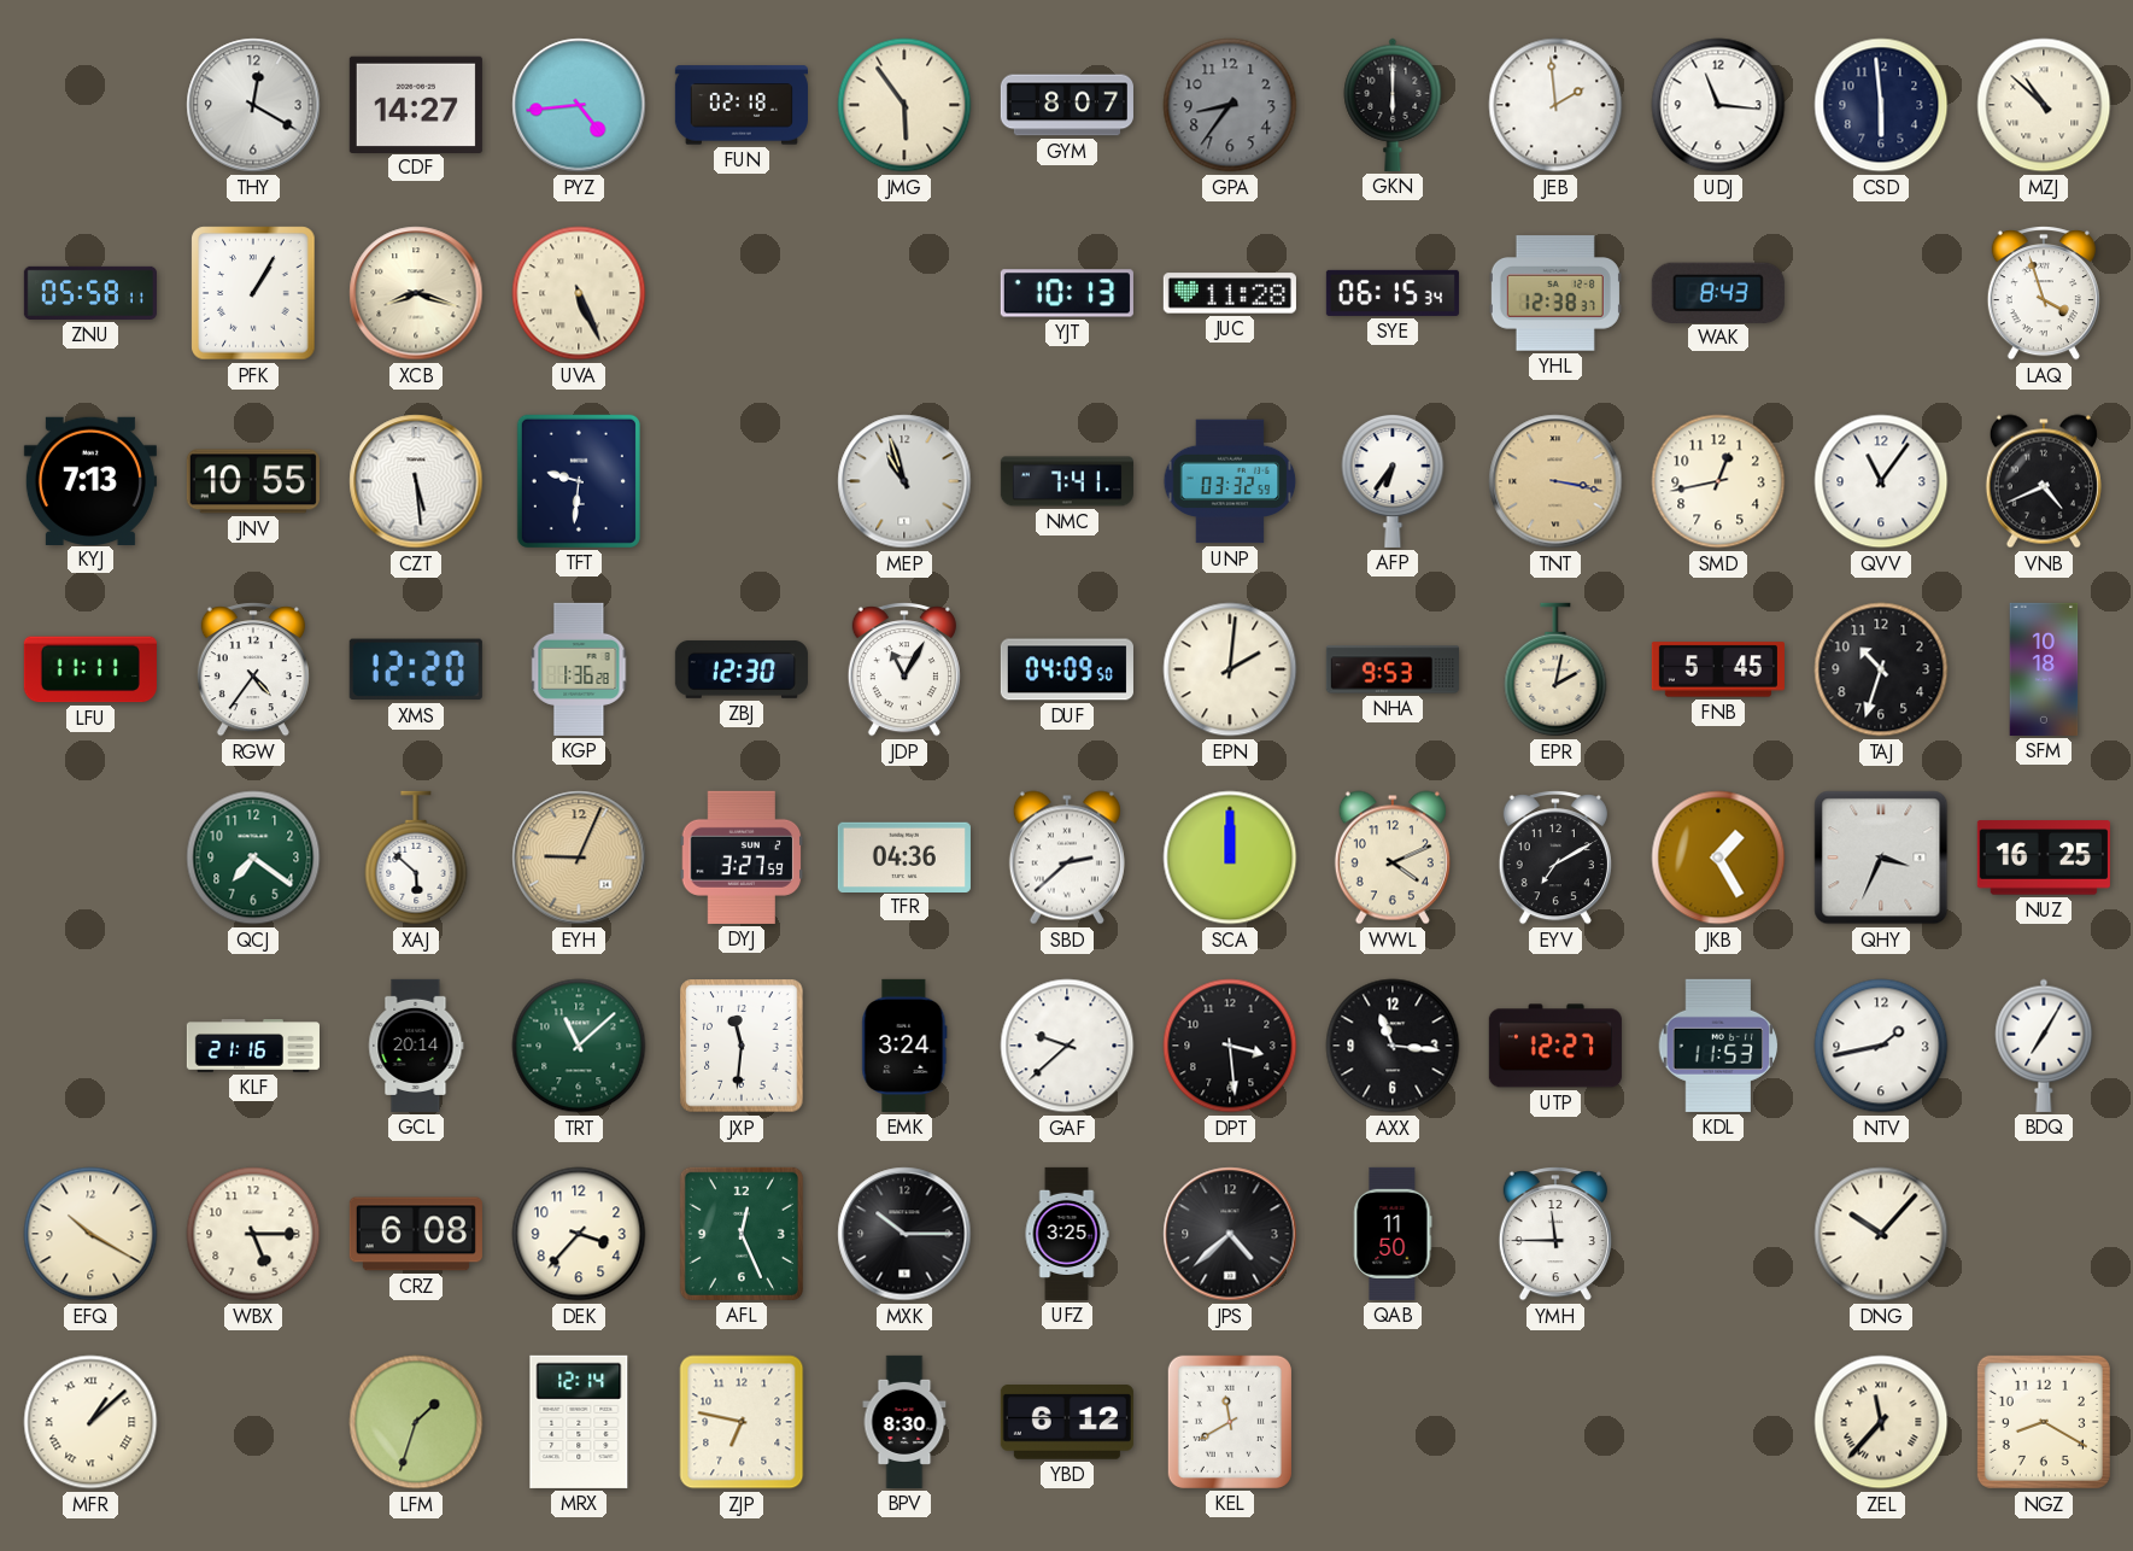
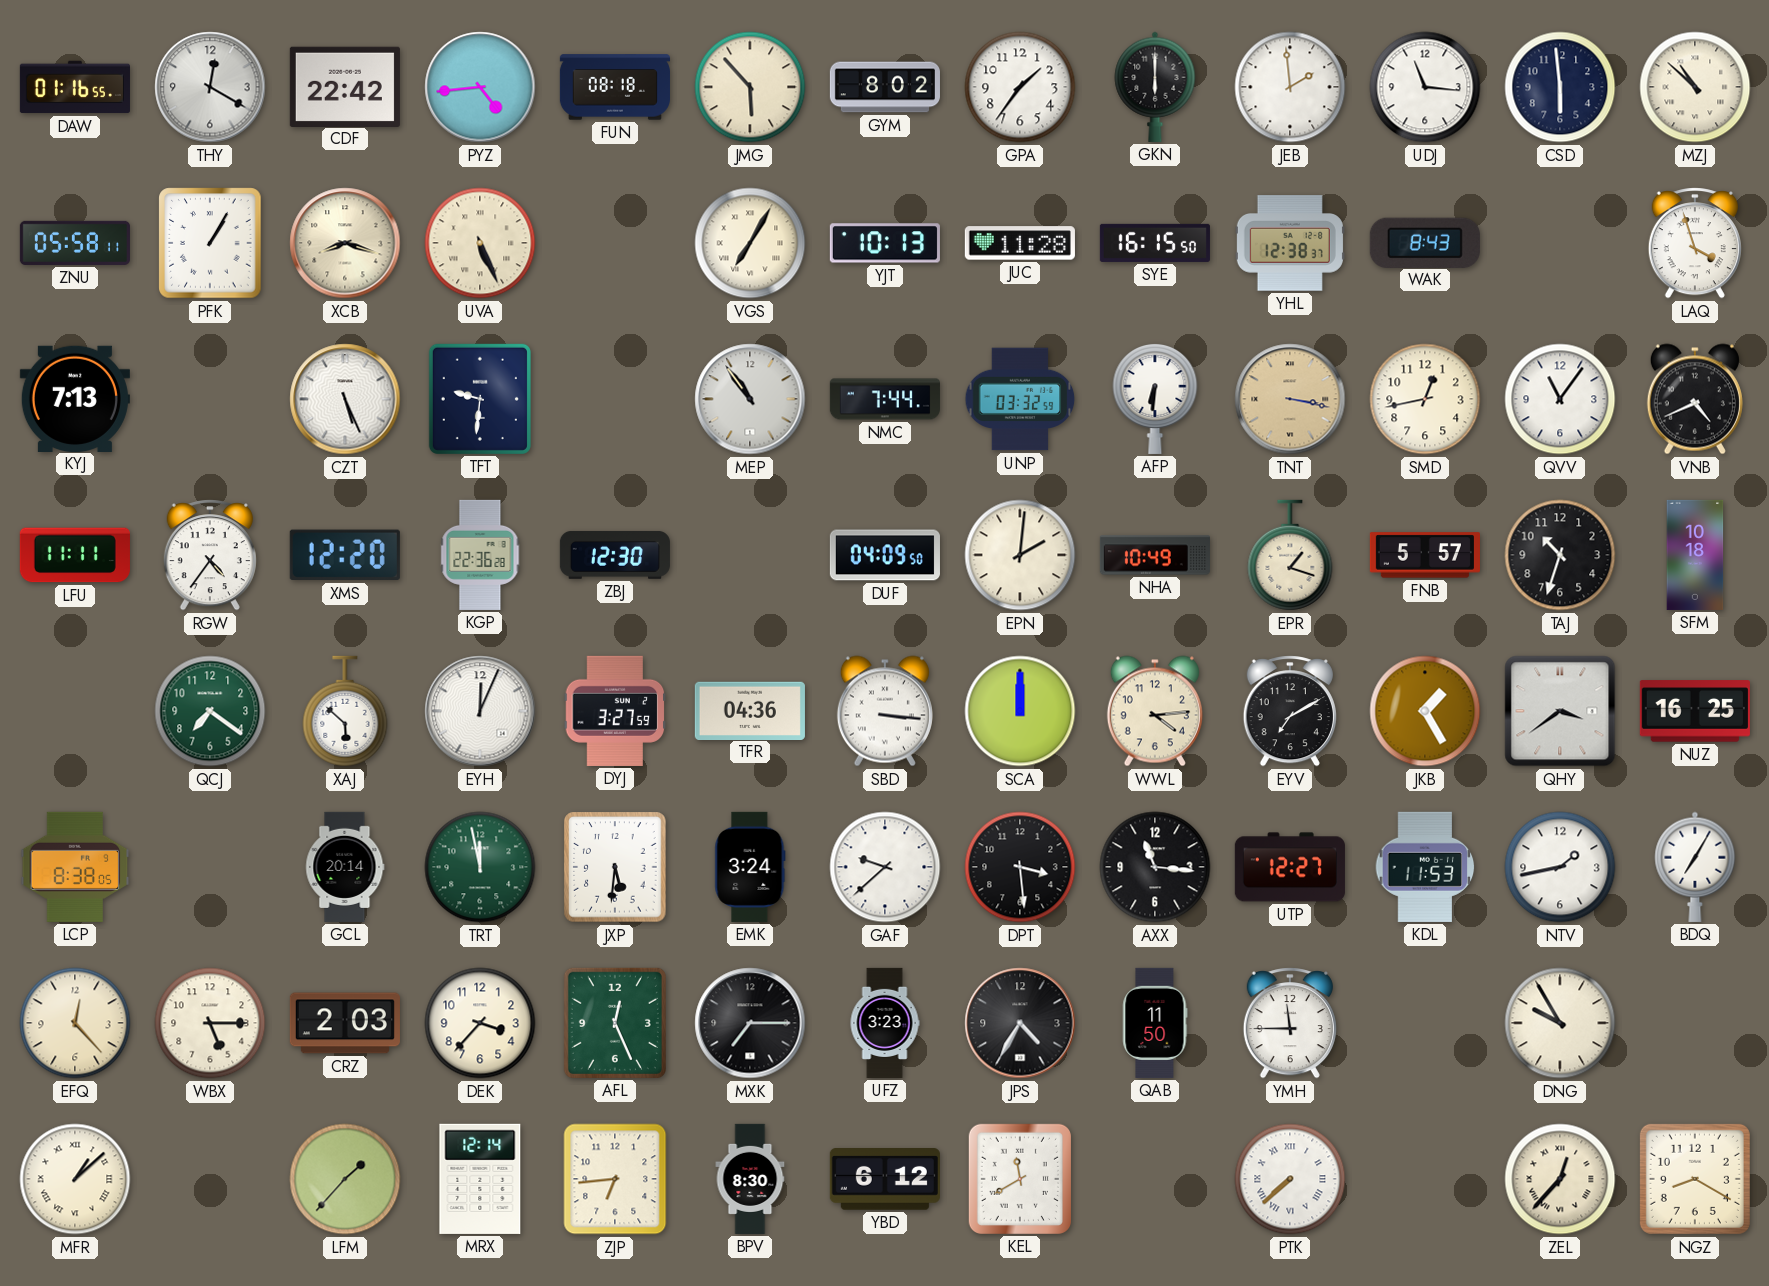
DAW: none -> 01:16 (75, 87)
CDF: 14:27 -> 22:42 (345, 86)
FUN: 02:18 -> 08:18 (615, 87)
JMG: 5:54 -> 5:53 (750, 87)
GYM: 8:07 -> 8:02 (885, 87)
GPA: 8:36 -> 1:36 (1020, 87)
GPA dial: grey -> white (1020, 87)
VGS: none -> 7:05 (750, 243)
SYE: 06:15 -> 16:15 (1155, 243)
JNV: 10:55 -> none (253, 481)
CZT: 5:29 -> 5:26 (345, 399)
MEP: 10:57 -> 10:54 (750, 399)
NMC: 7:41 -> 7:44 (885, 399)
AFP: 6:36 -> 6:31 (1155, 398)
KGP: 1:36 -> 22:36 (480, 555)
JDP: 11:05 -> none (904, 669)
NHA: 9:53 -> 10:49 (1155, 555)
EPR: 2:02 -> 1:18 (1290, 555)
FNB: 5:45 -> 5:57 (1425, 555)
EYH: 9:04 -> 12:04 (480, 711)
EYH dial: champagne -> white (480, 711)
SBD: 2:38 -> 3:16 (885, 711)
WWL: 4:11 -> 4:14 (1155, 711)
QHY: 3:34 -> 3:39 (1560, 711)
LCP: none -> 8:38 (75, 867)
KLF: 21:16 -> none (253, 1046)
TRT: 11:08 -> 11:58 (480, 867)
JXP: 11:31 -> 5:31 (615, 867)
EFQ: 10:20 -> 12:23 (75, 1023)
CRZ: 6:08 -> 2:03 (345, 1023)
MXK: 10:15 -> 7:15 (750, 1023)
UFZ: 3:25 -> 3:23 (885, 1023)
JPS: 4:38 -> 4:35 (1020, 1023)
DNG: 10:07 -> 9:55 (1560, 1023)
LFM: 1:33 -> 1:37 (345, 1179)
ZJP: 6:47 -> 6:44 (615, 1179)
PTK: none -> 7:38 (1290, 1179)
ZEL: 11:37 -> 12:37 (1560, 1179)
